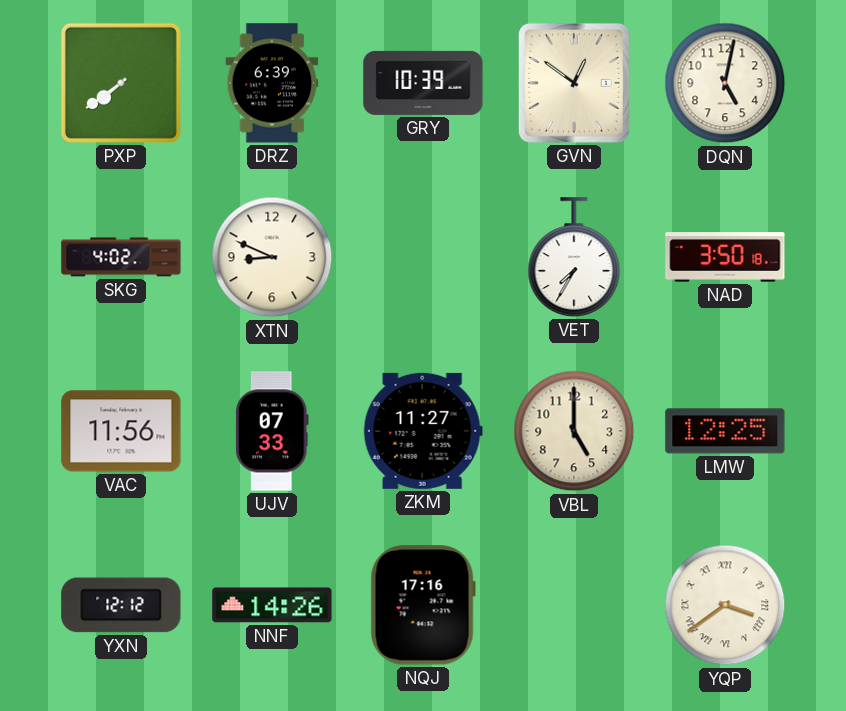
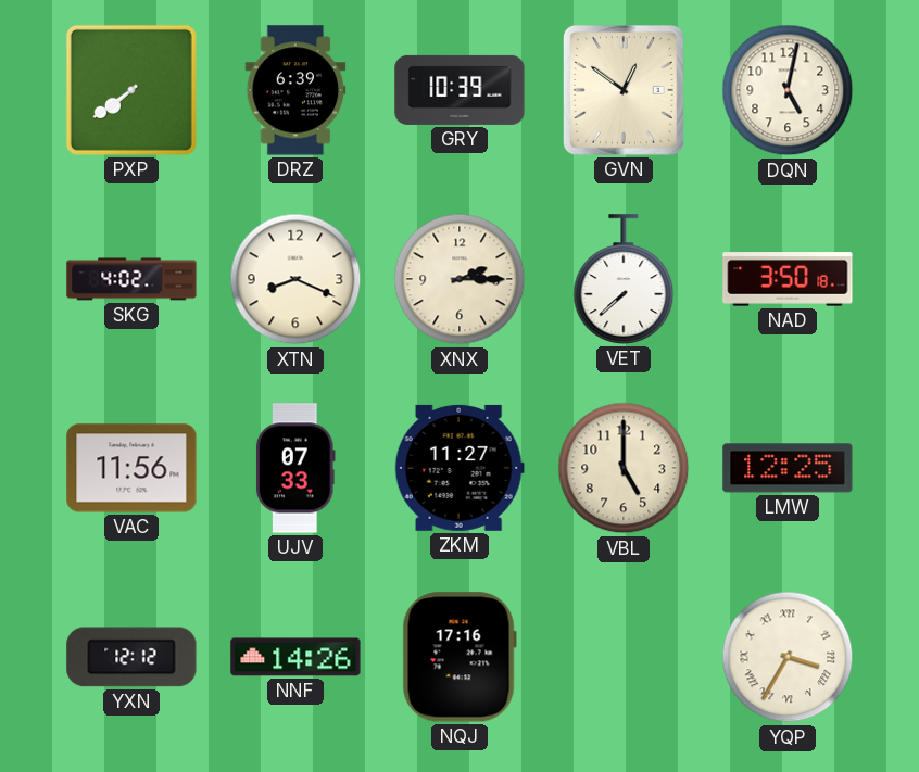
XTN: 8:49 -> 8:19 (295, 279)
XNX: none -> 2:15 (459, 279)
VET: 7:35 -> 7:38 (624, 279)
YQP: 3:39 -> 3:35 (788, 657)
